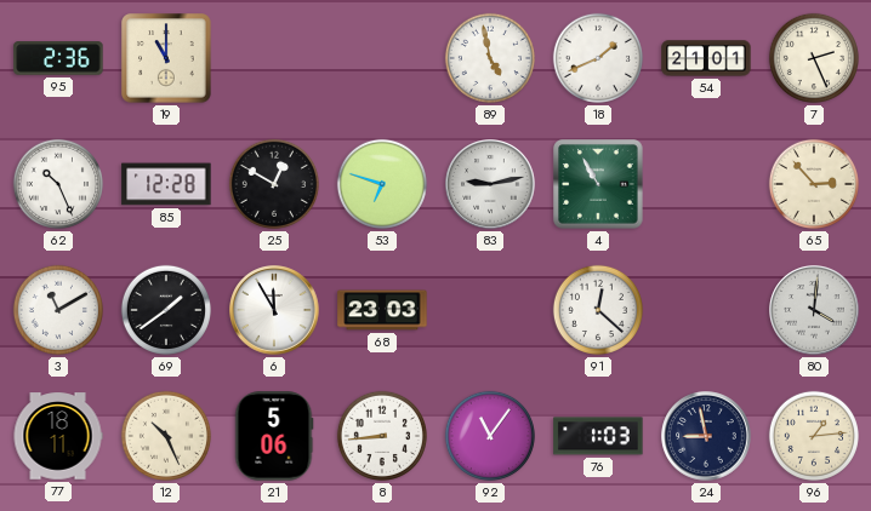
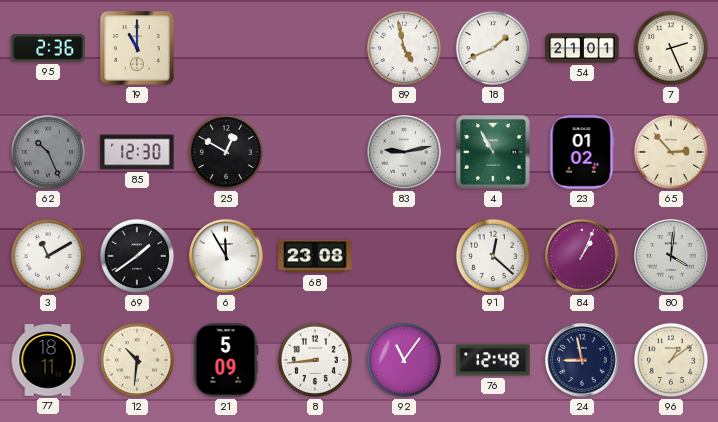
62 dial: white -> grey (48, 152)
85: 12:28 -> 12:30 (137, 152)
53: 6:48 -> none (382, 184)
23: none -> 01:02 (582, 152)
68: 23:03 -> 23:08 (315, 256)
84: none -> 1:04 (582, 256)
12: 10:26 -> 10:31 (137, 360)
21: 5:06 -> 5:09 (226, 360)
76: 1:03 -> 12:48 (493, 360)
96: 1:14 -> 1:09 (671, 360)
